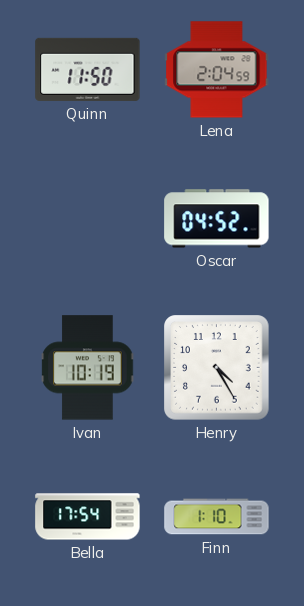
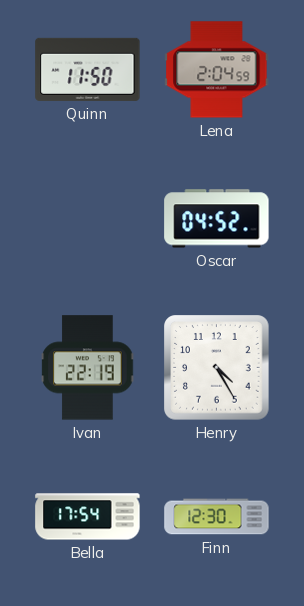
Ivan: 10:19 -> 22:19 (88, 368)
Finn: 1:10 -> 12:30 (217, 517)
